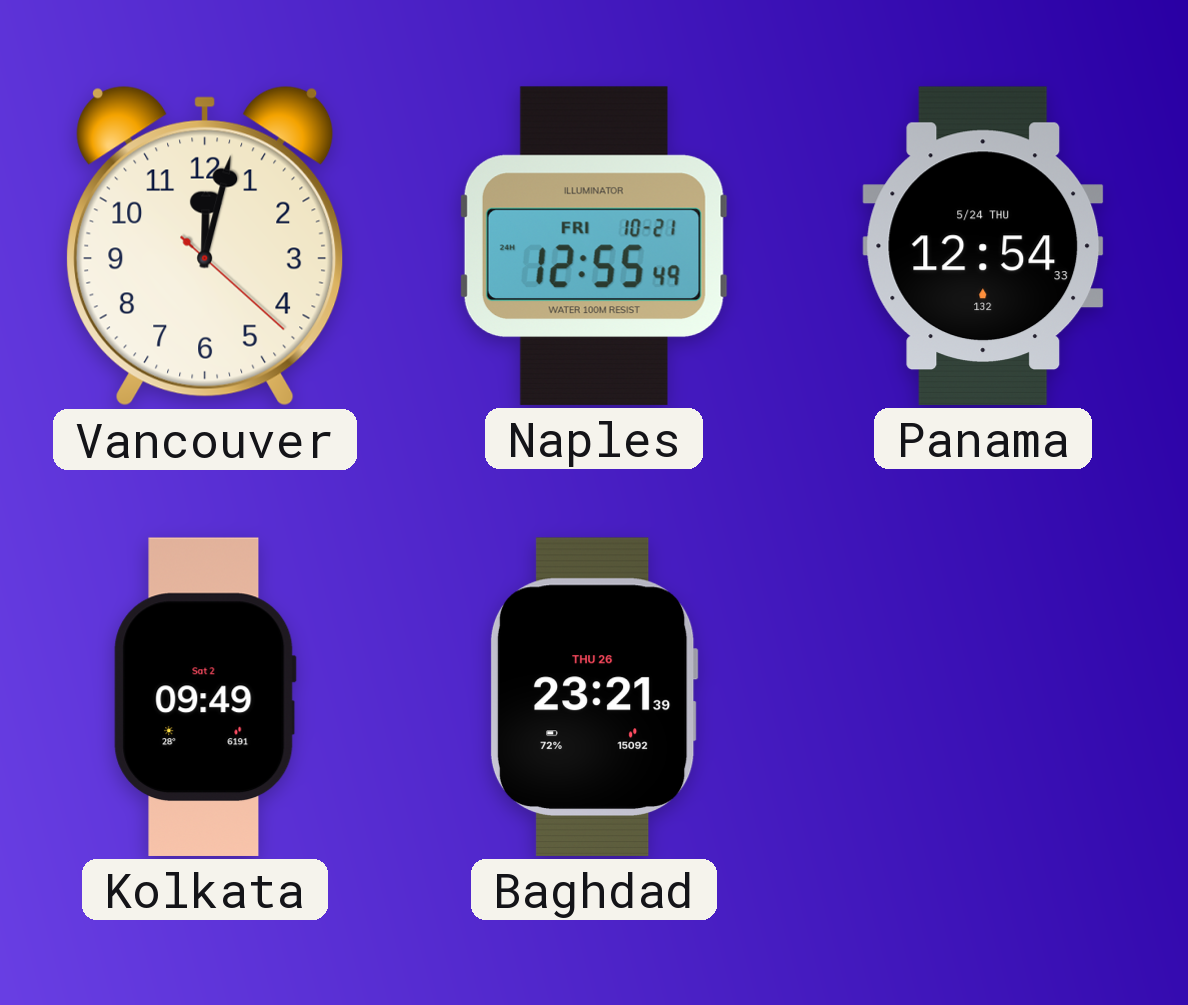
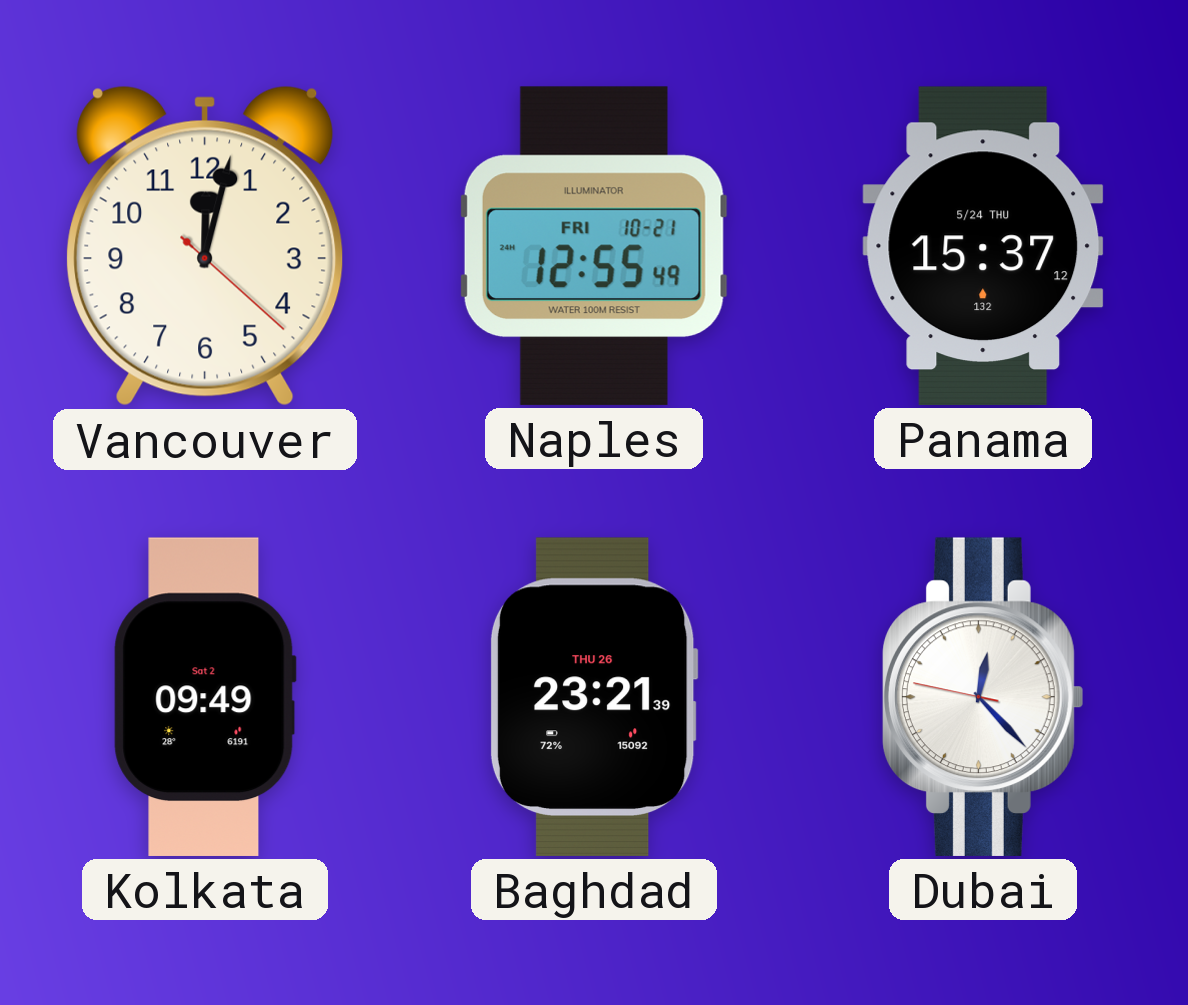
Panama: 12:54 -> 15:37 (983, 246)
Dubai: none -> 12:22 (983, 697)
